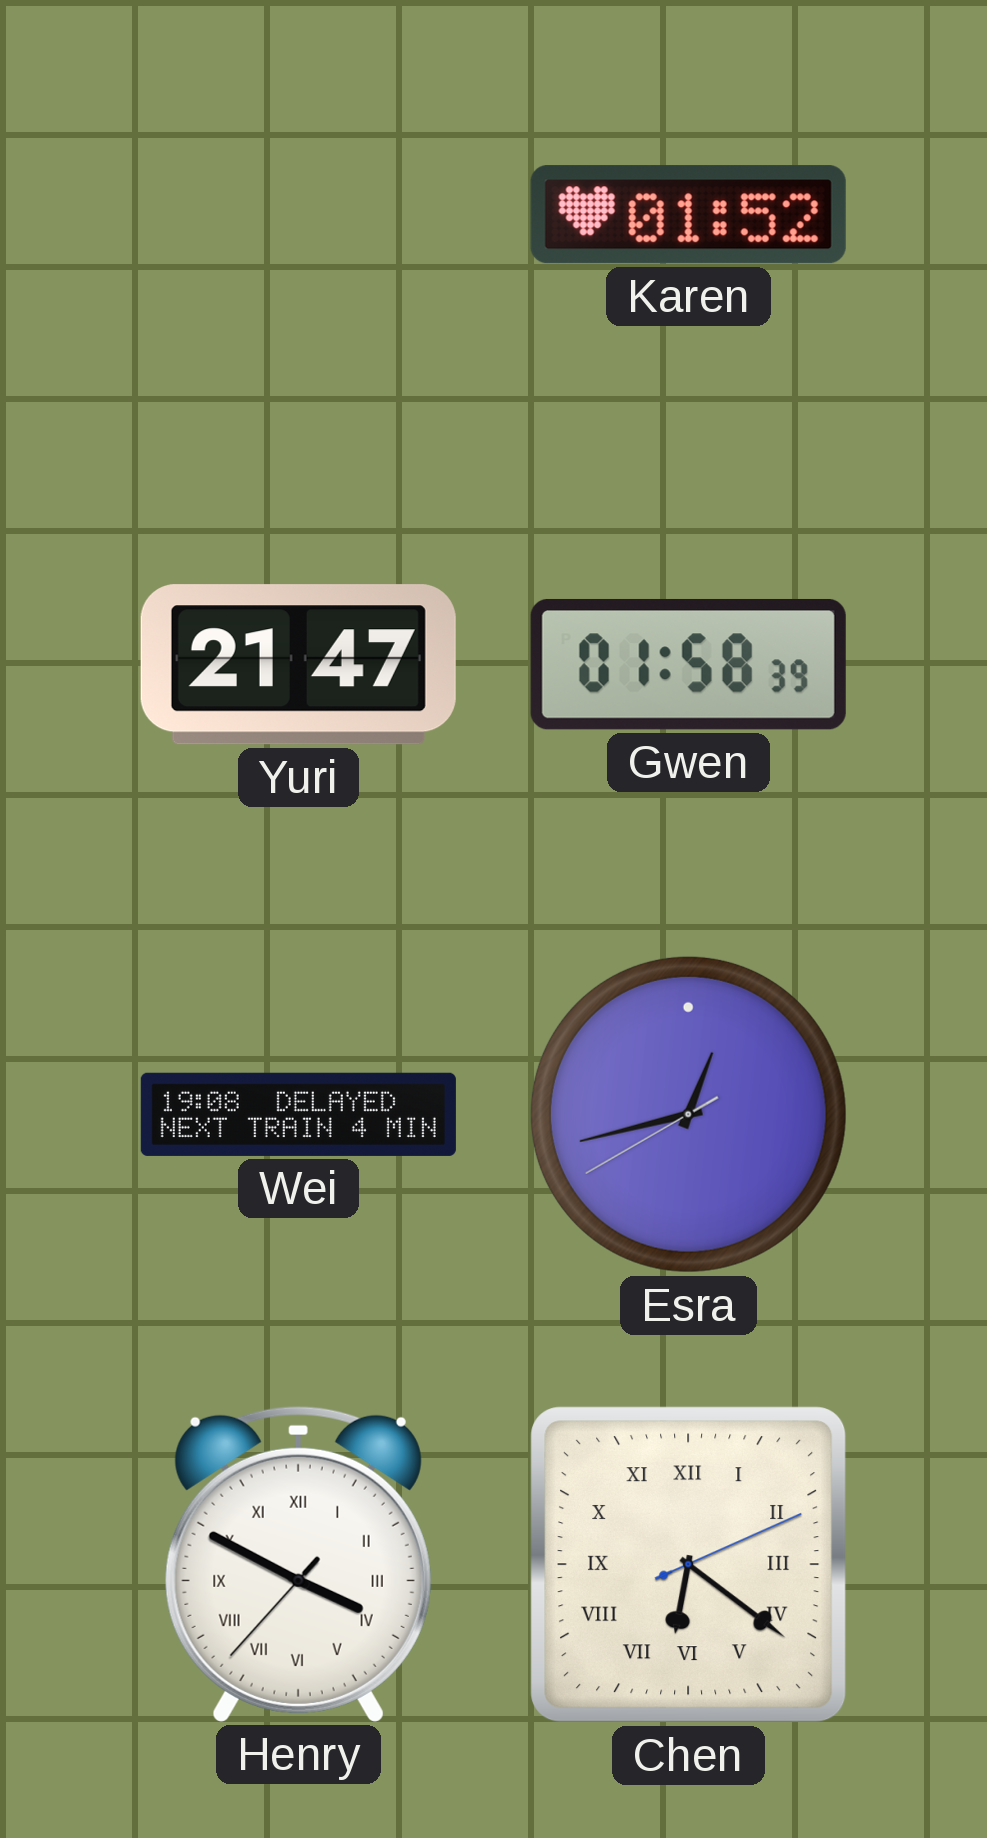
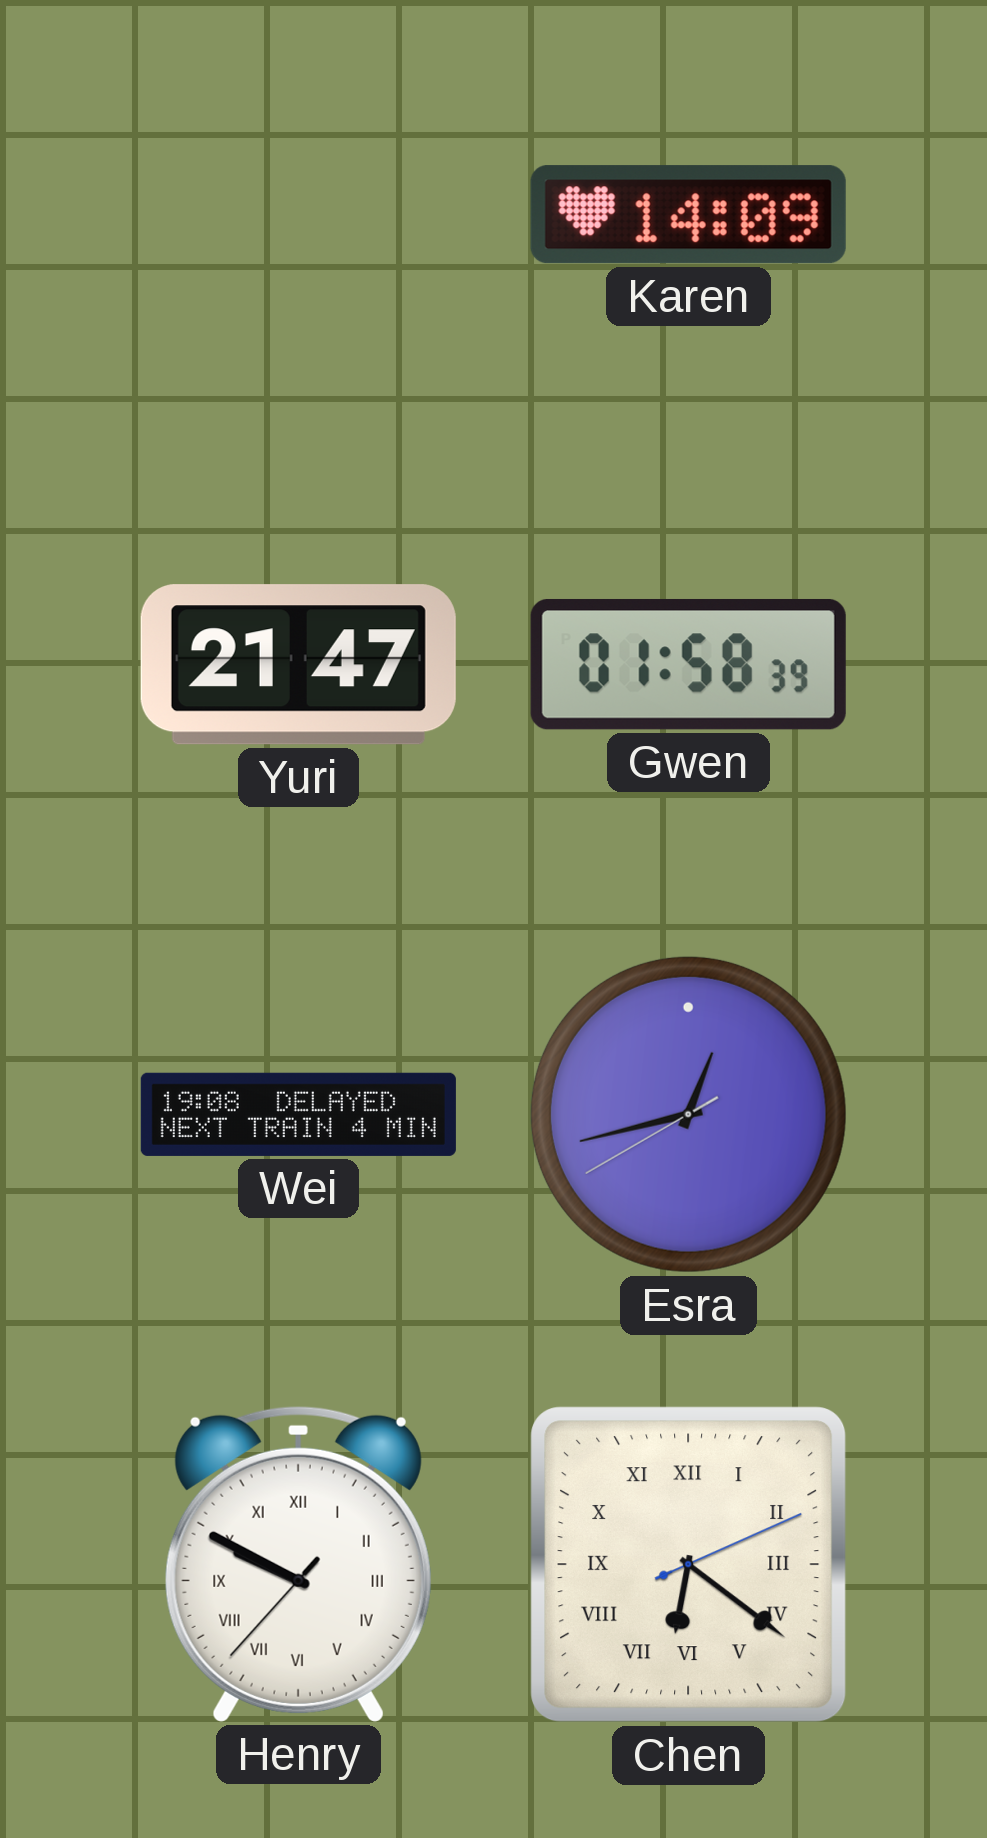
Karen: 01:52 -> 14:09 (688, 215)
Henry: 3:49 -> 9:49 (298, 1564)
